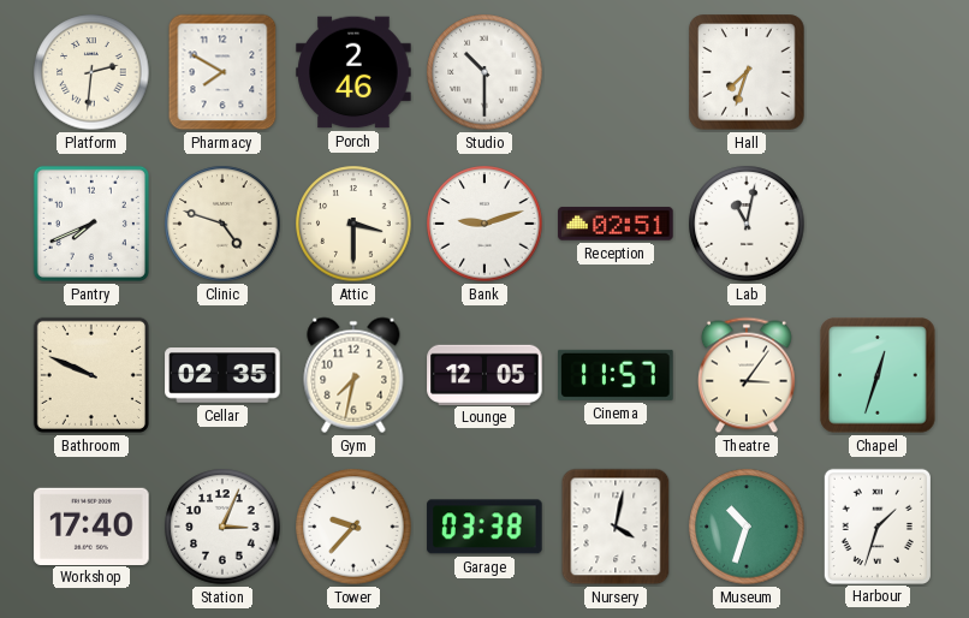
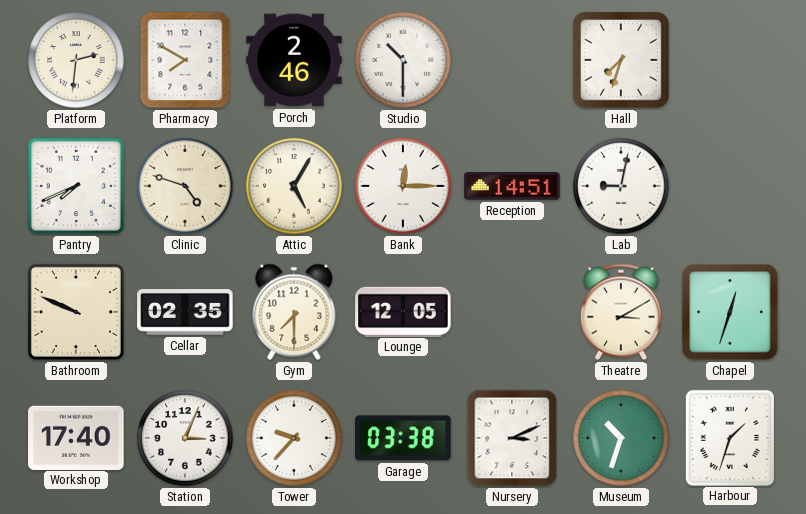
Attic: 3:30 -> 5:05 (294, 186)
Bank: 9:12 -> 12:15 (403, 186)
Reception: 02:51 -> 14:51 (512, 186)
Lab: 11:02 -> 9:02 (621, 186)
Gym: 7:32 -> 7:30 (294, 312)
Cinema: 11:57 -> none (616, 375)
Theatre: 3:06 -> 3:10 (621, 312)
Nursery: 4:02 -> 3:11 (512, 438)
